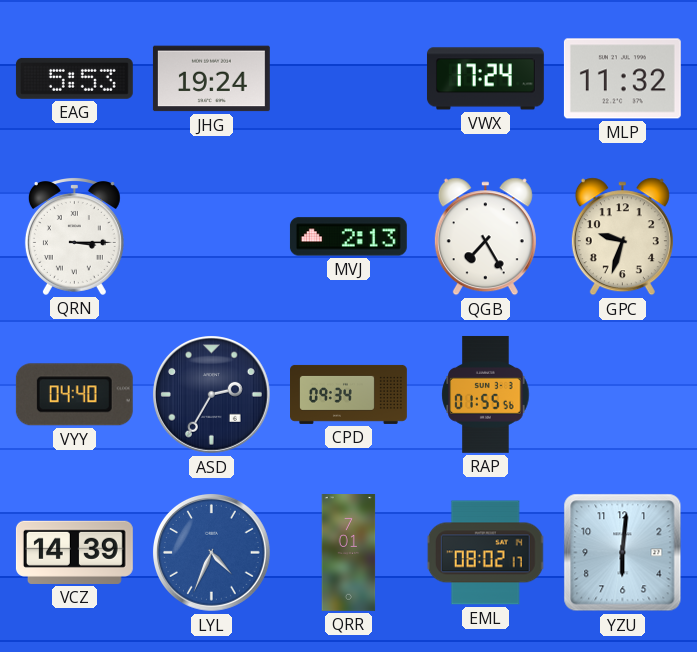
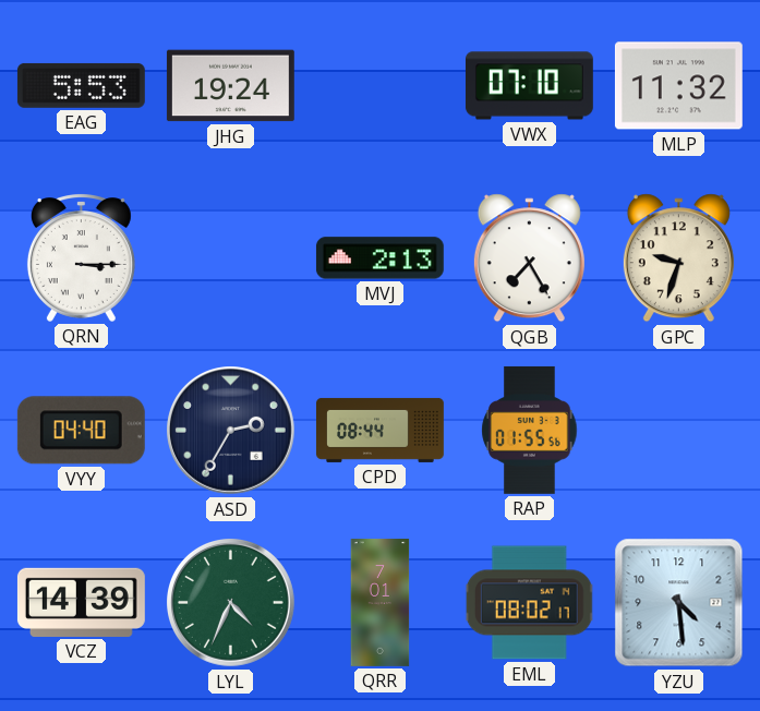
VWX: 17:24 -> 07:10 (529, 86)
CPD: 09:34 -> 08:44 (381, 430)
LYL dial: blue -> green (231, 603)
YZU: 6:01 -> 4:29 (679, 603)
